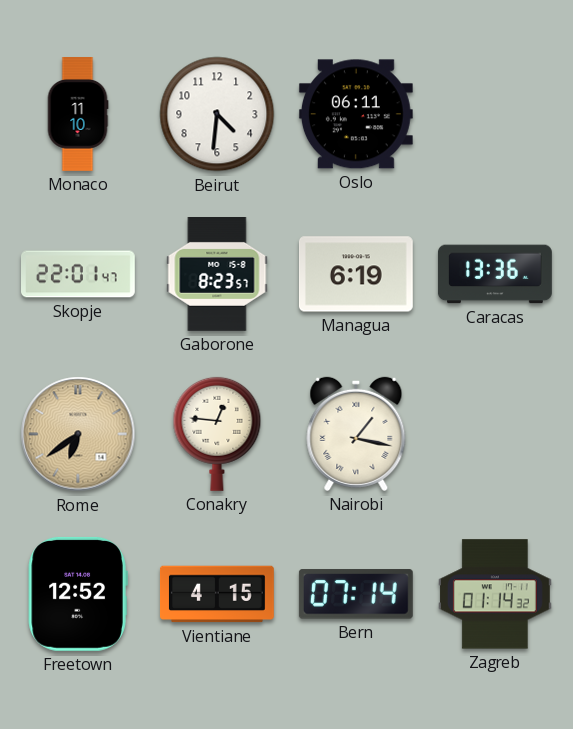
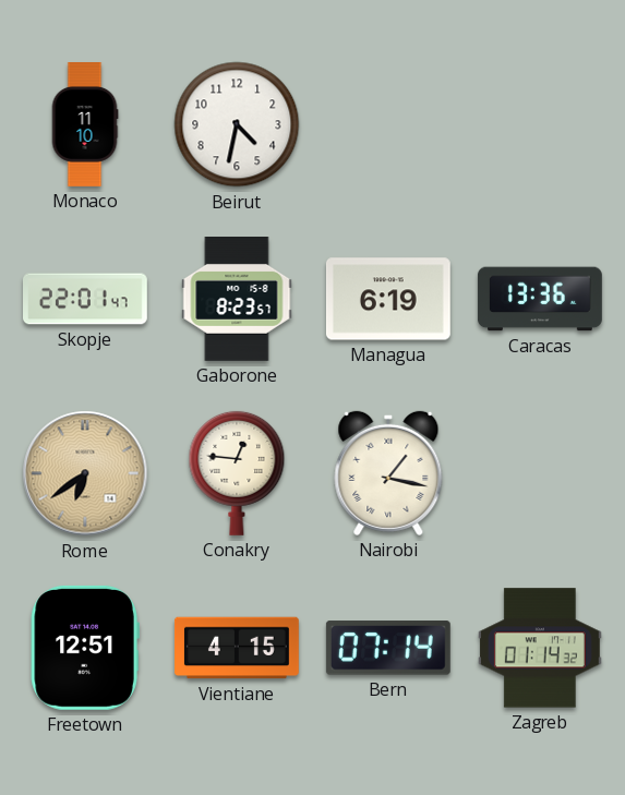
Beirut: 4:31 -> 4:32 (237, 124)
Oslo: 06:11 -> none (356, 114)
Freetown: 12:52 -> 12:51 (85, 648)
